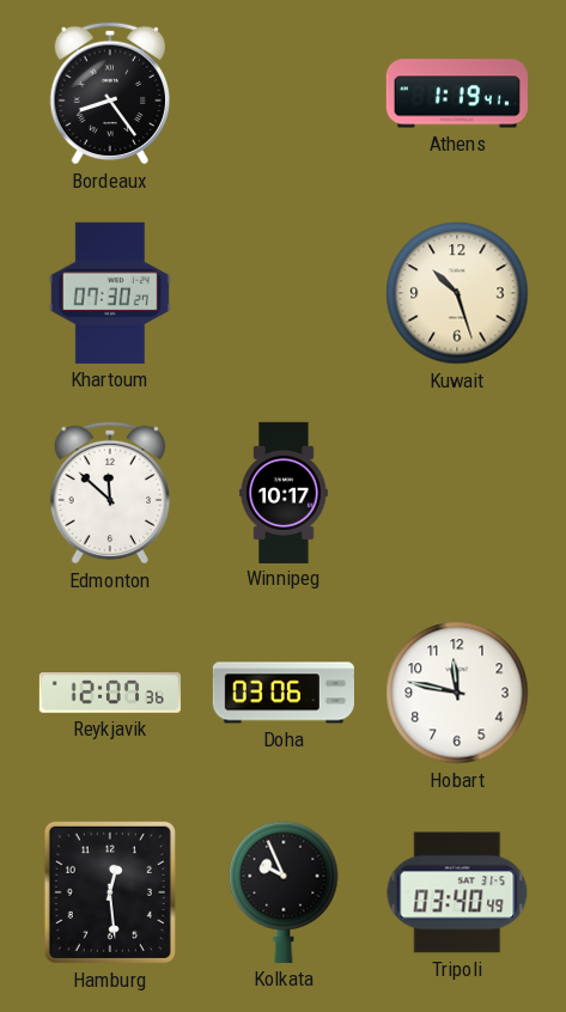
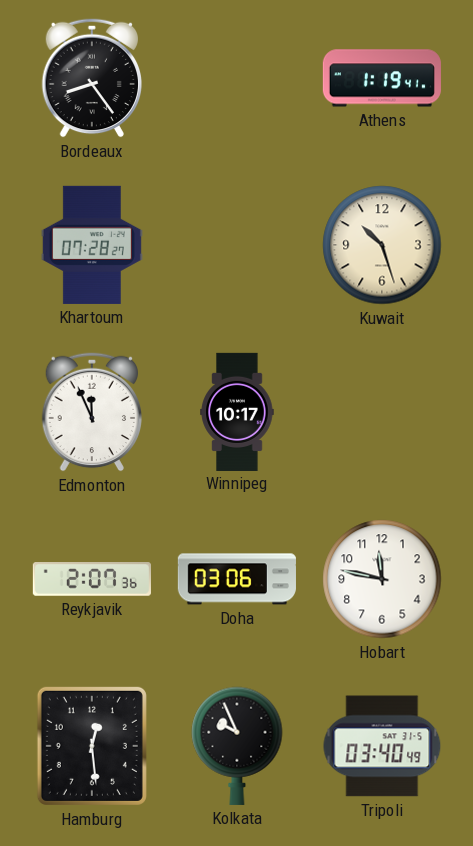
Khartoum: 07:30 -> 07:28 (92, 245)
Edmonton: 11:52 -> 11:56 (91, 412)
Reykjavik: 12:07 -> 2:07 (92, 579)
